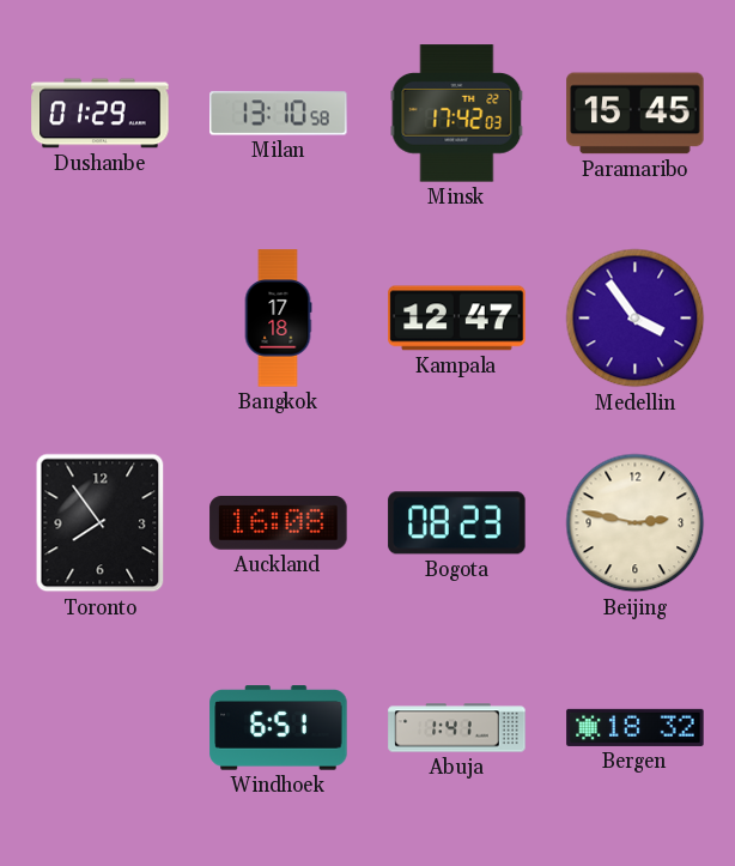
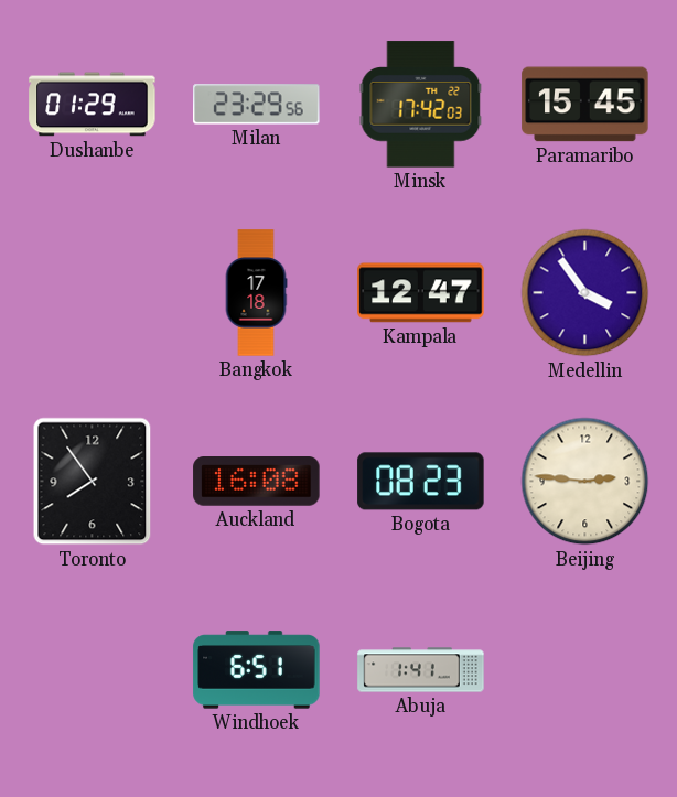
Milan: 13:10 -> 23:29 (257, 105)
Beijing: 2:47 -> 2:46 (585, 482)
Bergen: 18:32 -> none (636, 727)
